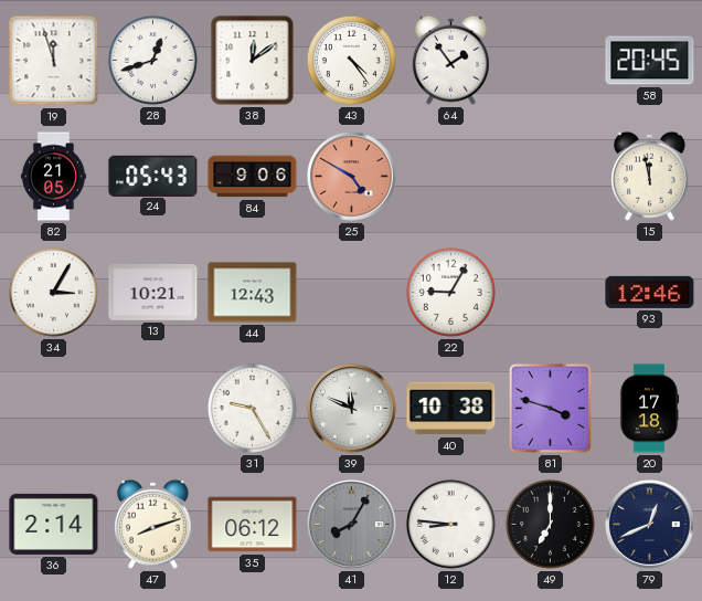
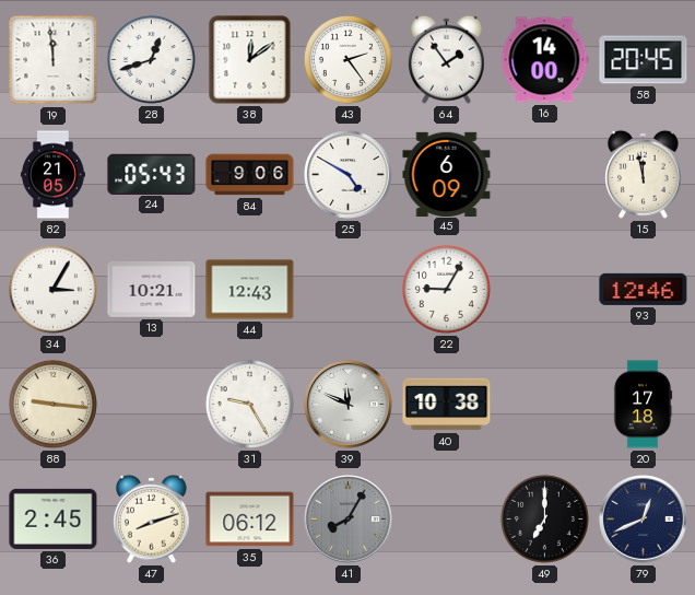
19: 11:57 -> 11:59 (54, 60)
43: 4:24 -> 2:24 (347, 59)
16: none -> 14:00 (544, 60)
25 dial: salmon -> white (349, 175)
45: none -> 6:09 (447, 174)
88: none -> 9:16 (52, 404)
81: 3:48 -> none (550, 408)
36: 2:14 -> 2:45 (54, 518)
12: 8:46 -> none (450, 524)
